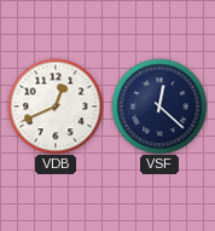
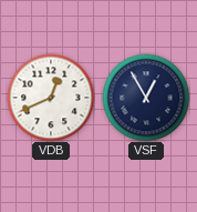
VSF: 12:22 -> 12:55 (146, 98)
